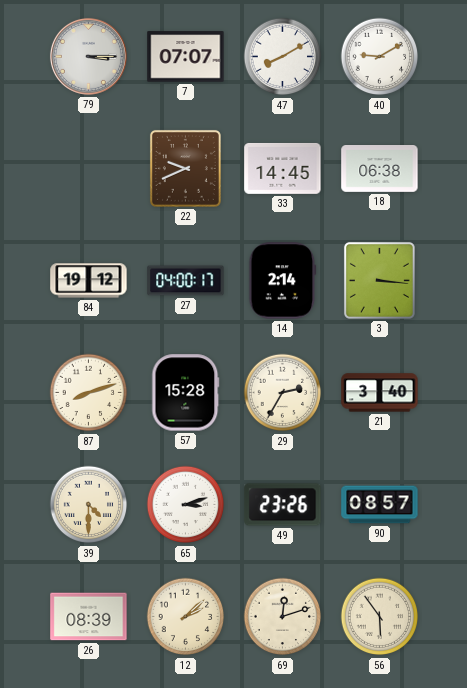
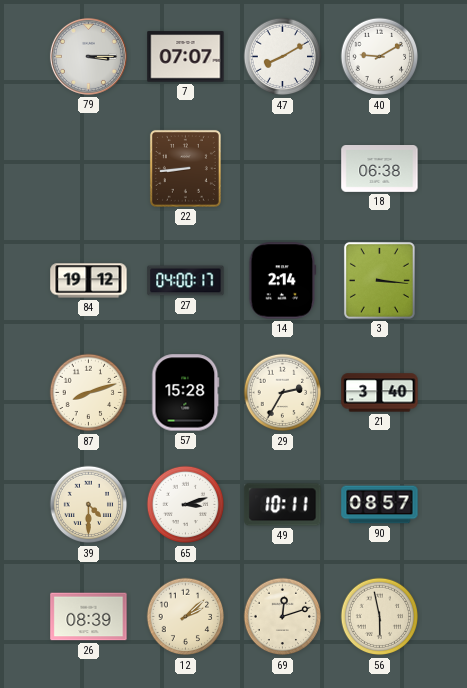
22: 9:41 -> 8:44 (185, 168)
33: 14:45 -> none (283, 168)
49: 23:26 -> 10:11 (283, 505)
56: 5:54 -> 5:58 (380, 617)
